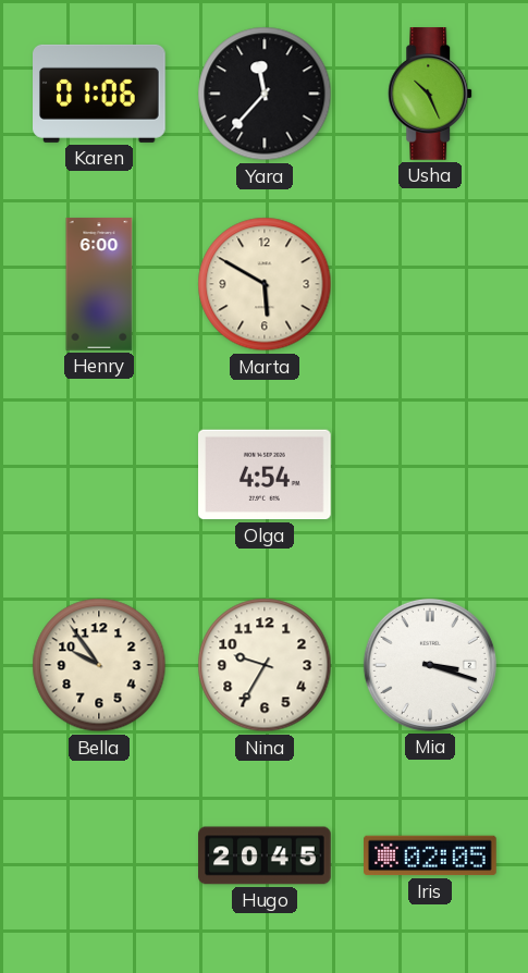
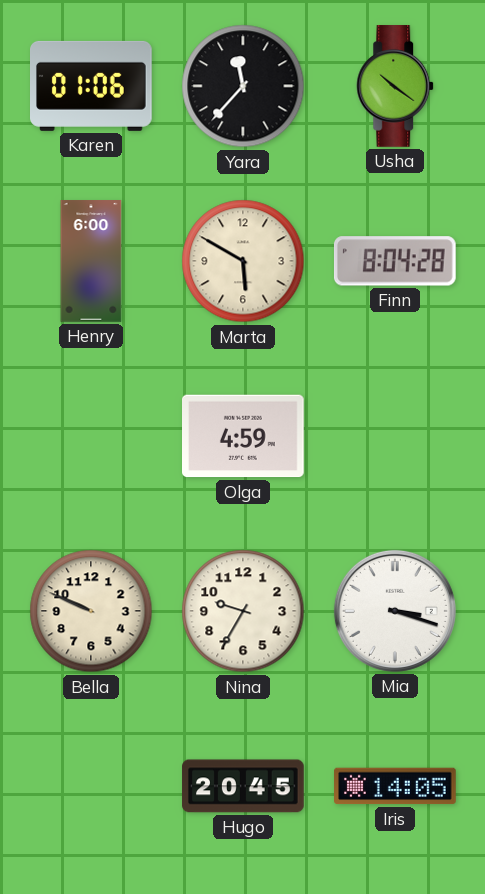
Usha: 10:26 -> 10:21 (396, 86)
Finn: none -> 8:04 (395, 261)
Olga: 4:54 -> 4:59 (244, 436)
Bella: 9:54 -> 9:49 (91, 611)
Iris: 02:05 -> 14:05 (395, 786)
